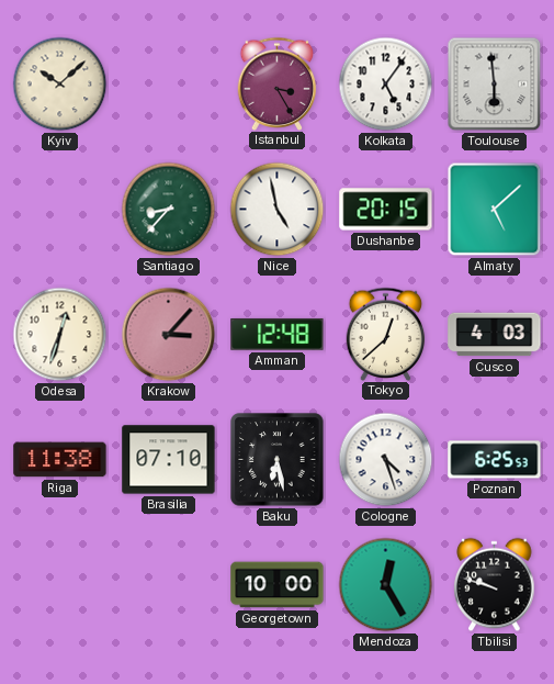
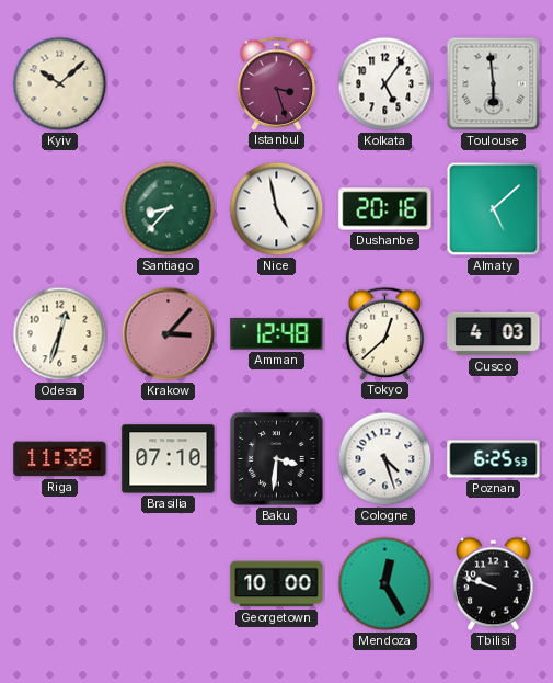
Istanbul: 3:25 -> 3:27 (277, 83)
Dushanbe: 20:15 -> 20:16 (385, 209)
Baku: 6:28 -> 3:31 (277, 459)
